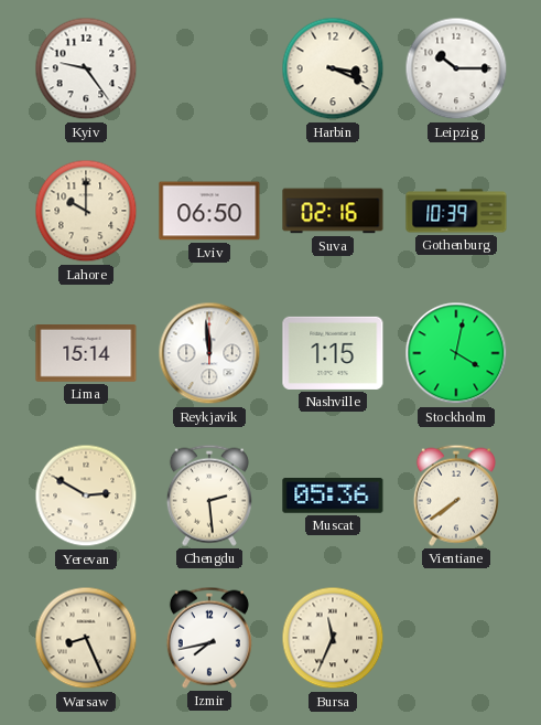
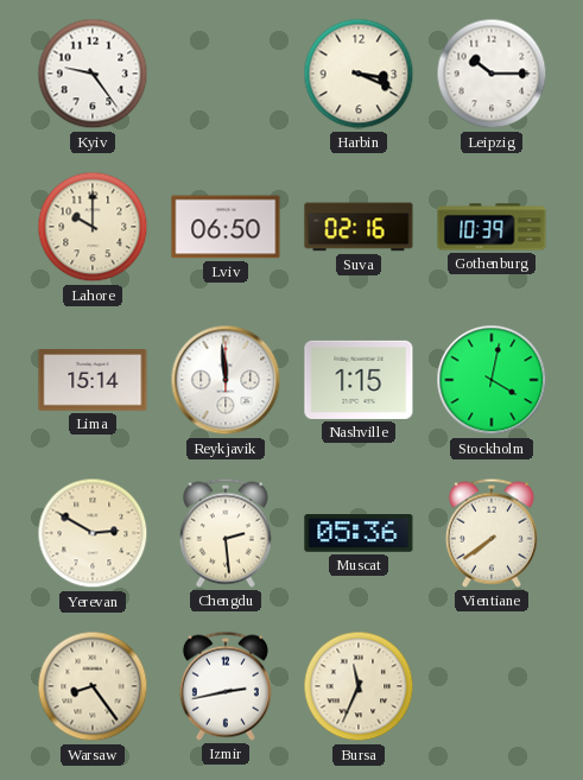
Warsaw: 8:26 -> 8:24 (93, 686)
Izmir: 7:43 -> 2:43 (226, 686)
